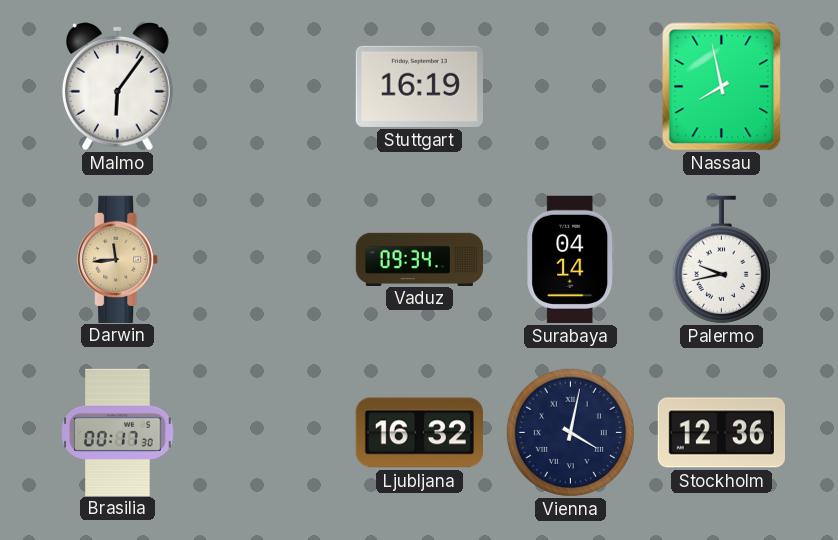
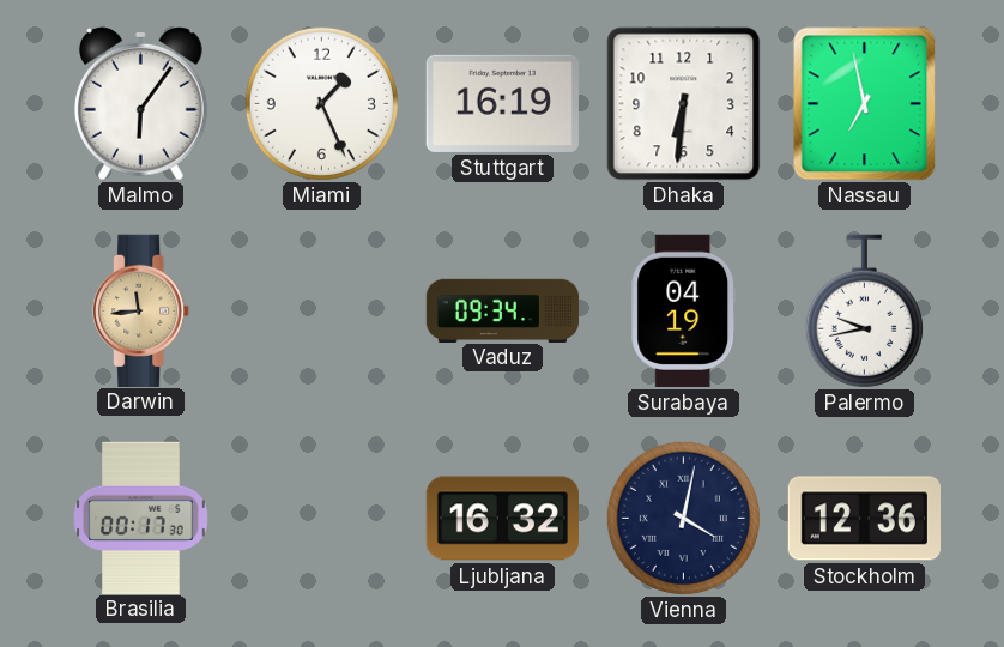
Miami: none -> 1:26 (321, 103)
Dhaka: none -> 6:31 (684, 104)
Nassau: 7:58 -> 6:58 (865, 104)
Surabaya: 04:14 -> 04:19 (684, 310)
